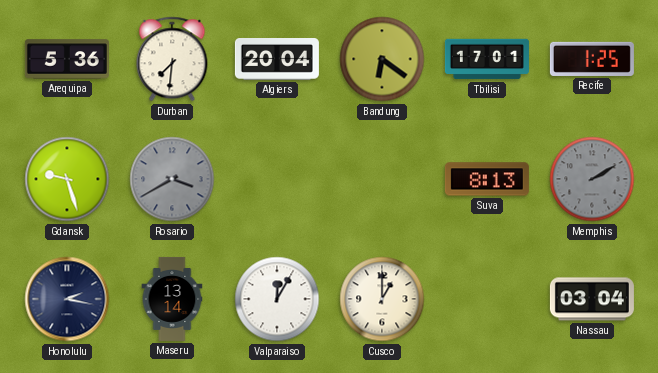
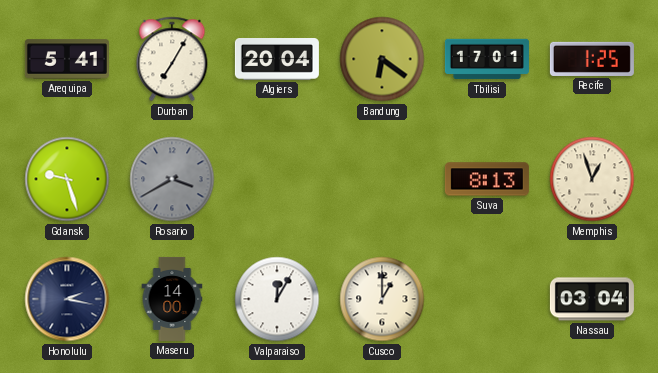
Arequipa: 5:36 -> 5:41 (67, 59)
Durban: 7:31 -> 7:05 (172, 59)
Memphis: 2:10 -> 12:57 (592, 179)
Memphis dial: grey -> cream (592, 179)
Maseru: 13:14 -> 14:00 (172, 299)
